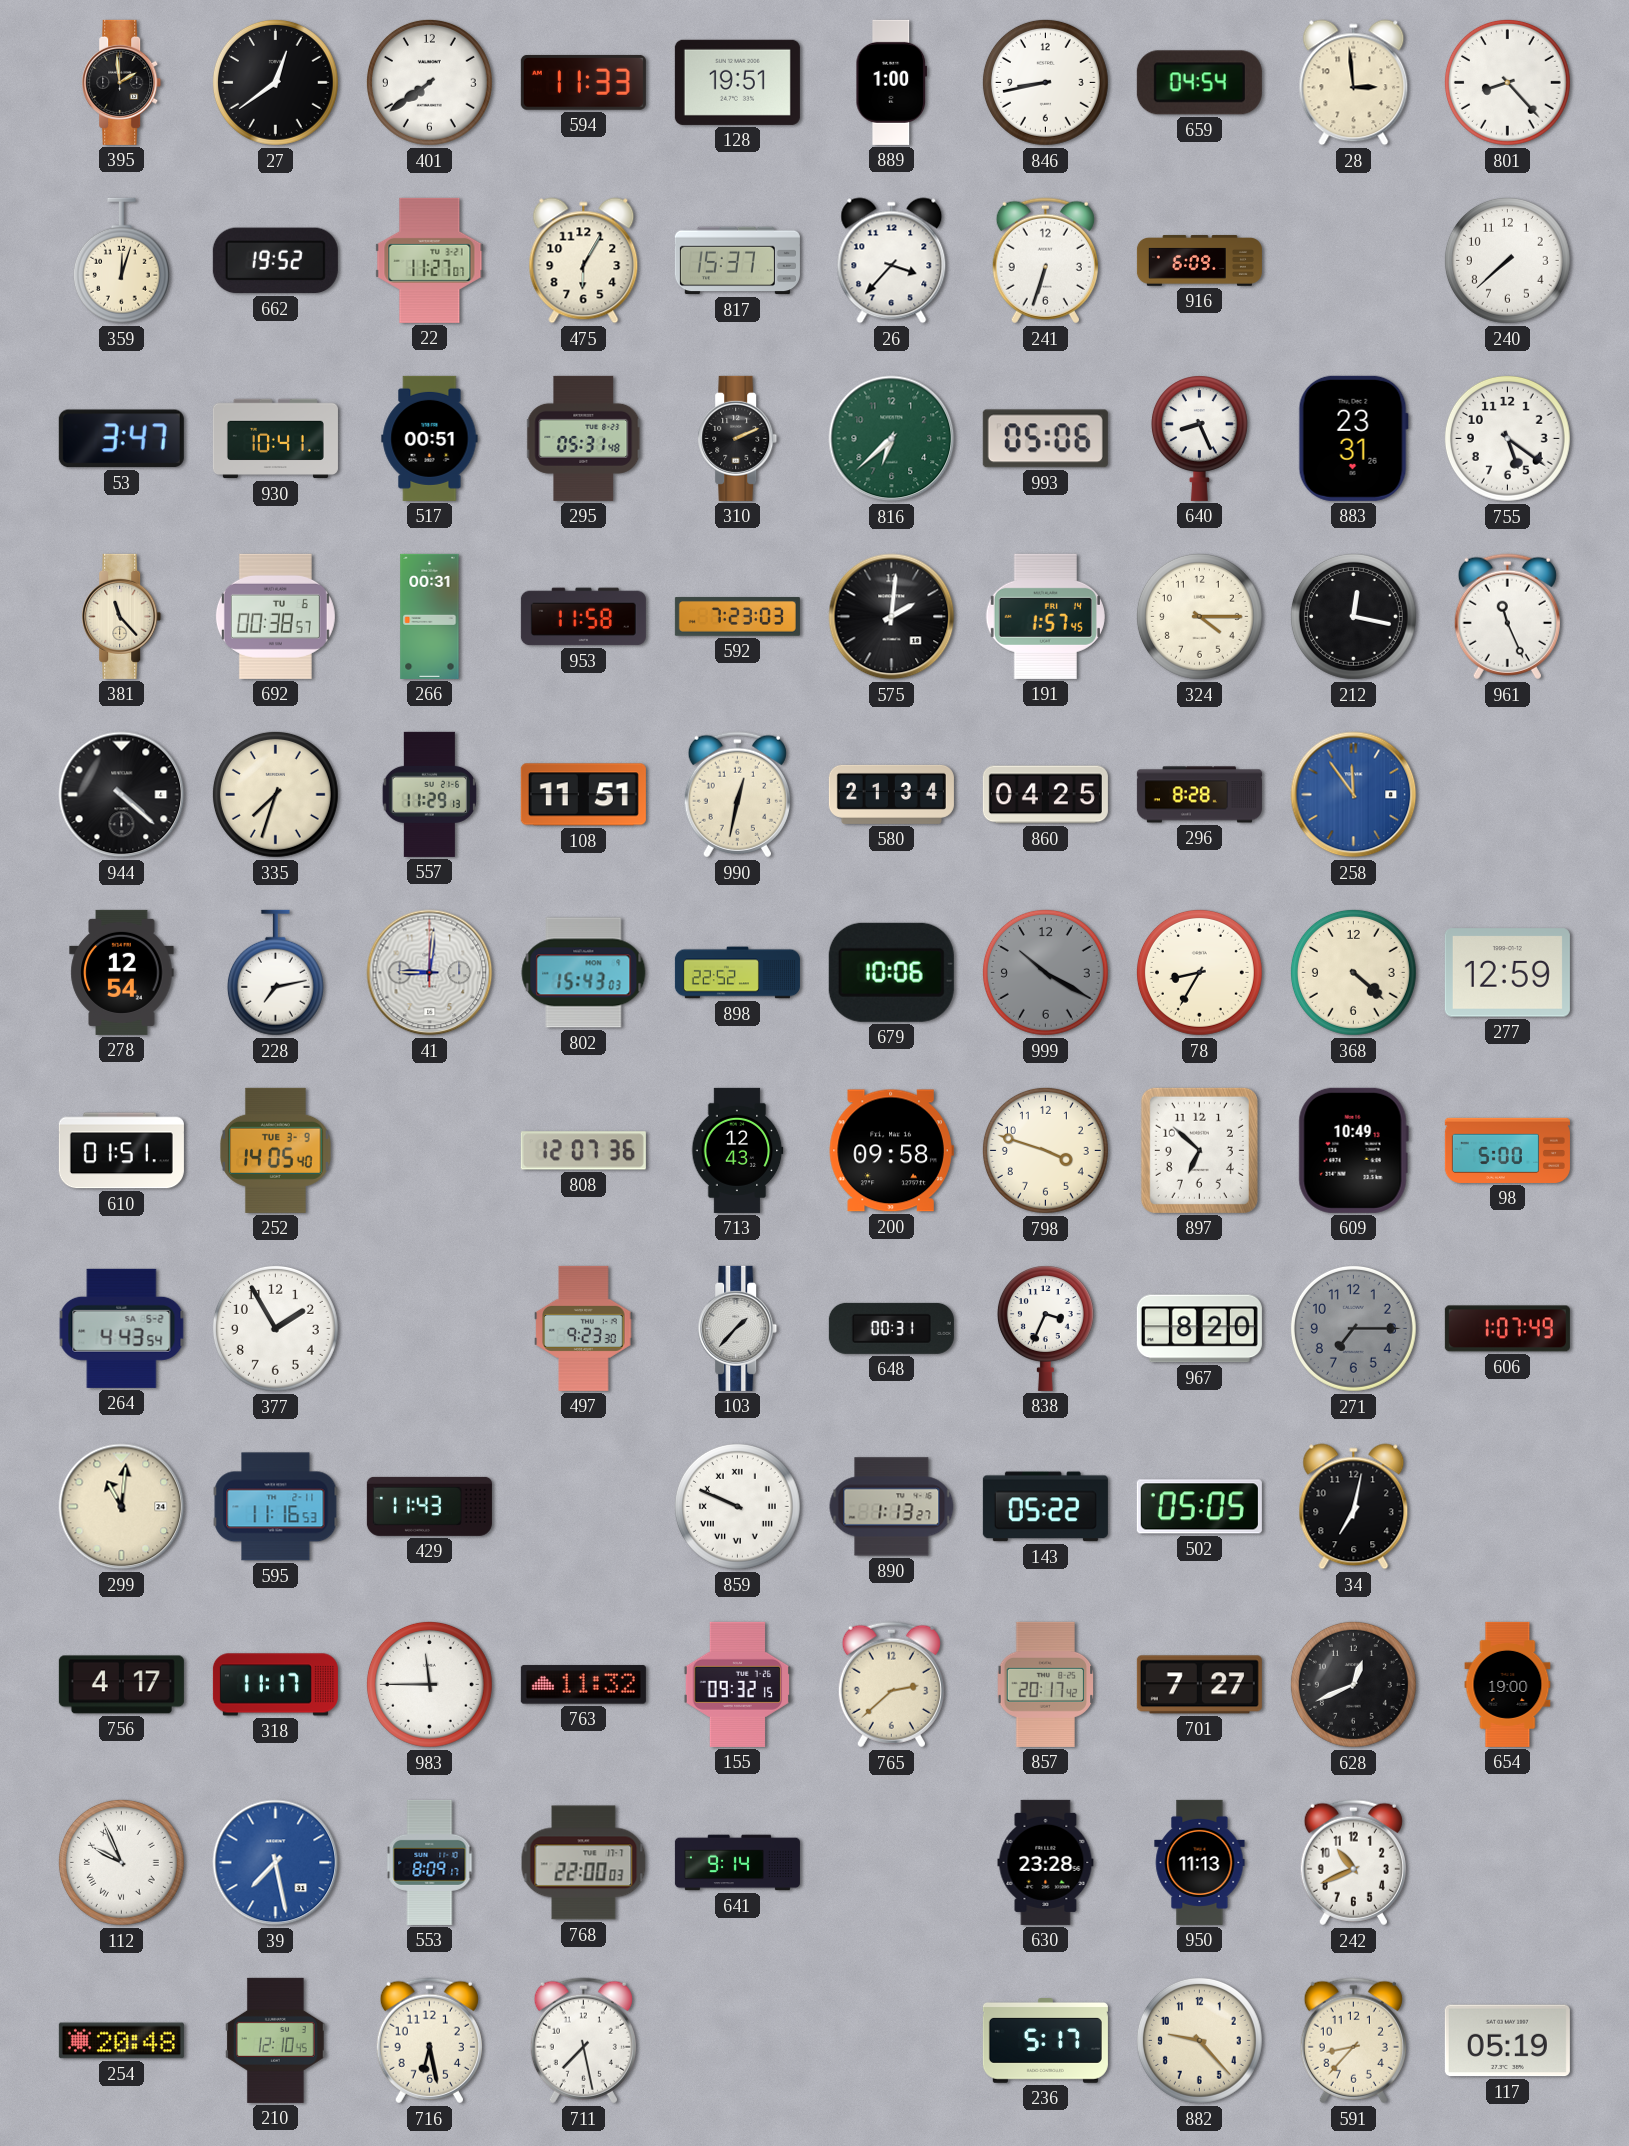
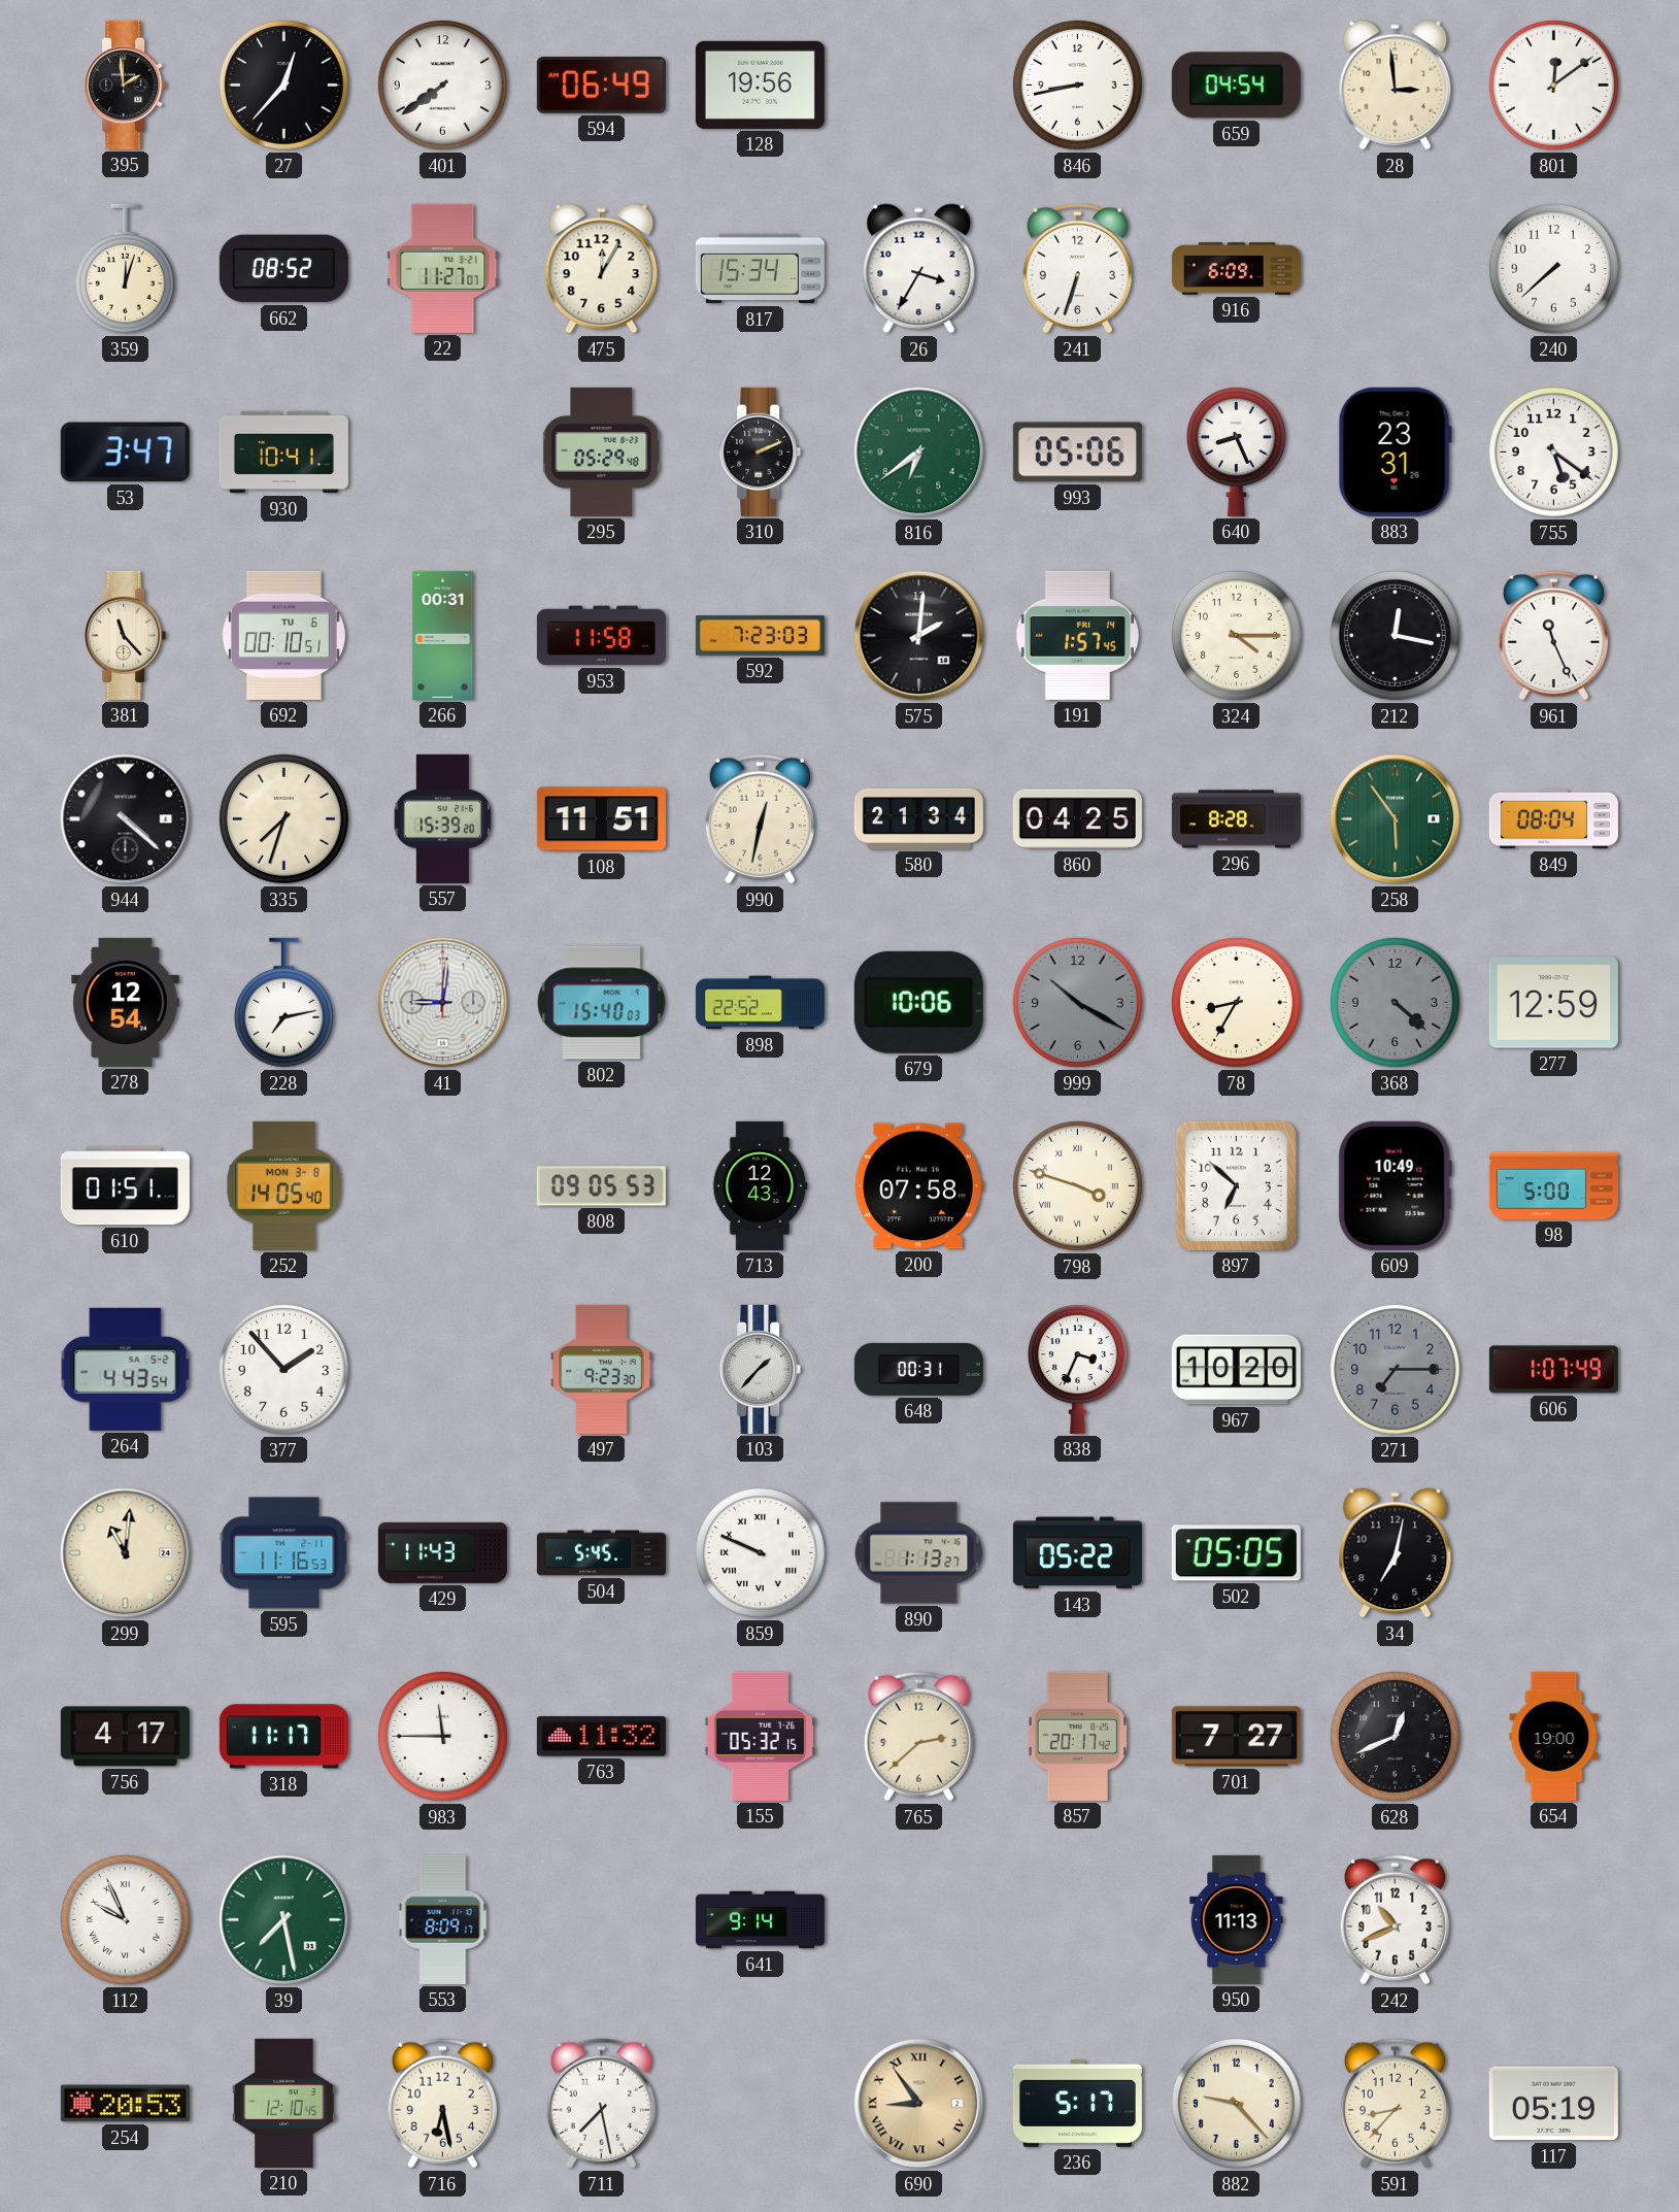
27: 12:39 -> 12:37 (283, 85)
594: 11:33 -> 06:49 (601, 85)
128: 19:51 -> 19:56 (760, 85)
889: 1:00 -> none (892, 82)
801: 8:23 -> 12:09 (1553, 85)
662: 19:52 -> 08:52 (283, 269)
475: 6:05 -> 12:05 (602, 269)
817: 15:37 -> 15:34 (760, 269)
26: 3:37 -> 3:35 (919, 269)
517: 00:51 -> none (430, 438)
295: 05:31 -> 05:29 (602, 451)
816: 6:38 -> 6:39 (919, 453)
692: 00:38 -> 00:10 (283, 635)
557: 11:29 -> 15:39 (443, 818)
258: 11:54 -> 5:54 (1396, 819)
258 dial: blue -> green (1396, 819)
849: none -> 08:04 (1553, 819)
802: 15:43 -> 15:40 (602, 1003)
368 dial: cream -> grey (1395, 1002)
252 date: TUE 3-9 -> MON 3-8 (284, 1185)
808: 12:07 -> 09:05 (601, 1186)
200: 09:58 -> 07:58 (918, 1186)
798 numerals: Arabic -> Roman (1077, 1185)
377: 1:55 -> 1:53 (283, 1369)
967: 8:20 -> 10:20 (1236, 1370)
504: none -> 5:45 (601, 1553)
155: 09:32 -> 05:32 (761, 1736)
39 dial: blue -> green (284, 1920)
768: 22:00 -> none (584, 1863)
630: 23:28 -> none (1046, 1862)
254: 20:48 -> 20:53 (125, 2104)
690: none -> 8:54 (919, 2104)
